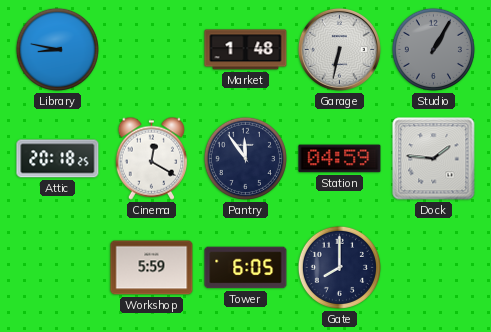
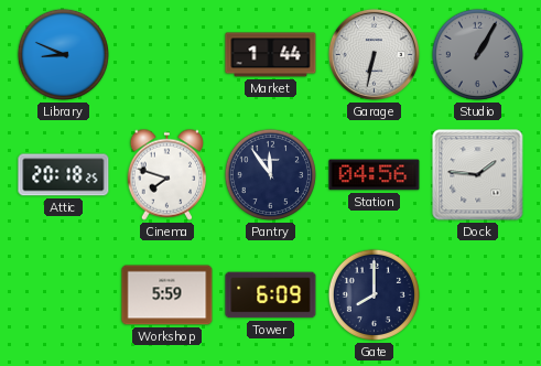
Library: 8:47 -> 8:49 (63, 54)
Market: 1:48 -> 1:44 (271, 55)
Cinema: 12:20 -> 7:48 (167, 174)
Station: 04:59 -> 04:56 (375, 175)
Tower: 6:05 -> 6:09 (271, 295)
